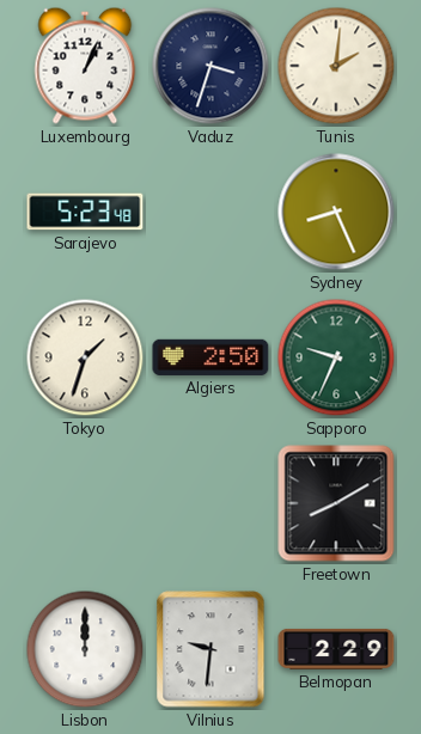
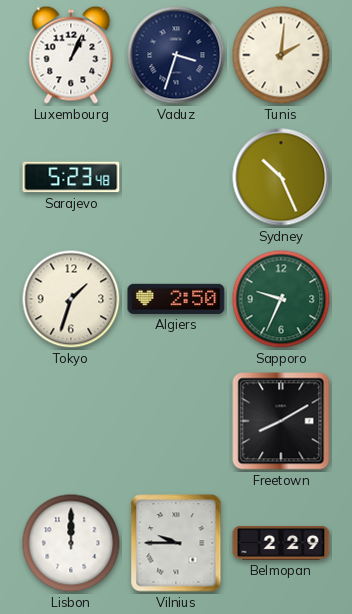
Sydney: 8:26 -> 10:26 (281, 177)
Vilnius: 9:31 -> 9:45 (176, 543)
